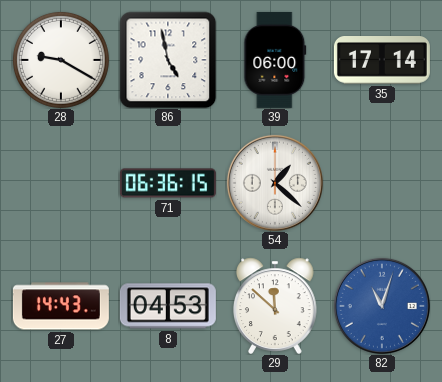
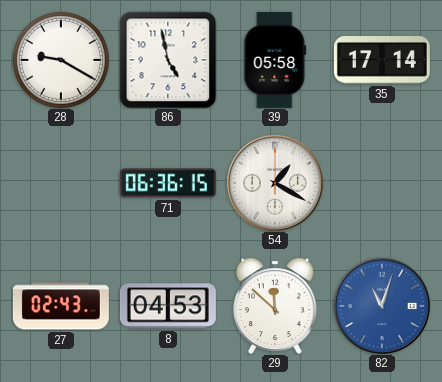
39: 06:00 -> 05:58 (275, 60)
54: 1:22 -> 1:20 (275, 183)
27: 14:43 -> 02:43 (61, 306)
